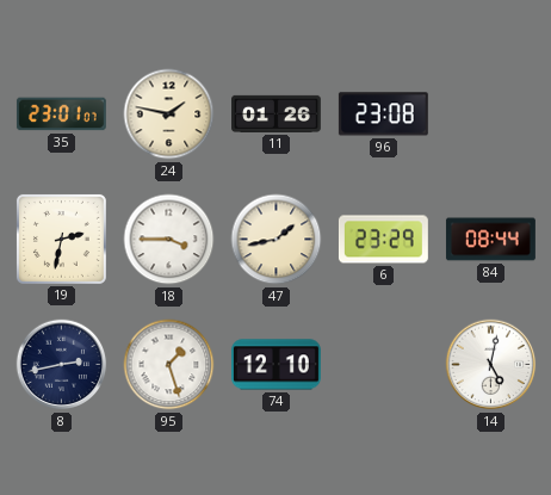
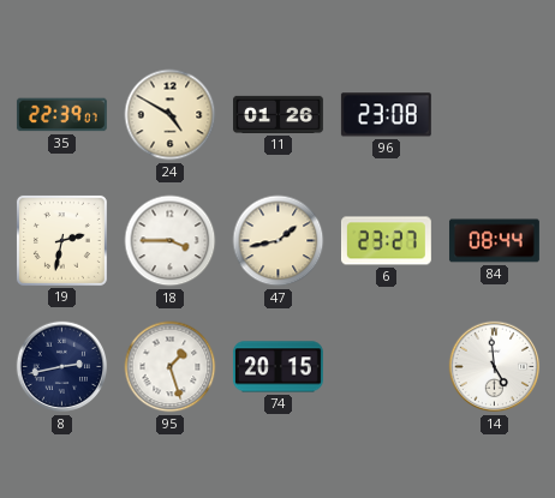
35: 23:01 -> 22:39 (61, 115)
24: 1:47 -> 4:50 (171, 115)
6: 23:29 -> 23:27 (386, 241)
74: 12:10 -> 20:15 (277, 367)
14: 5:02 -> 4:59 (495, 367)
